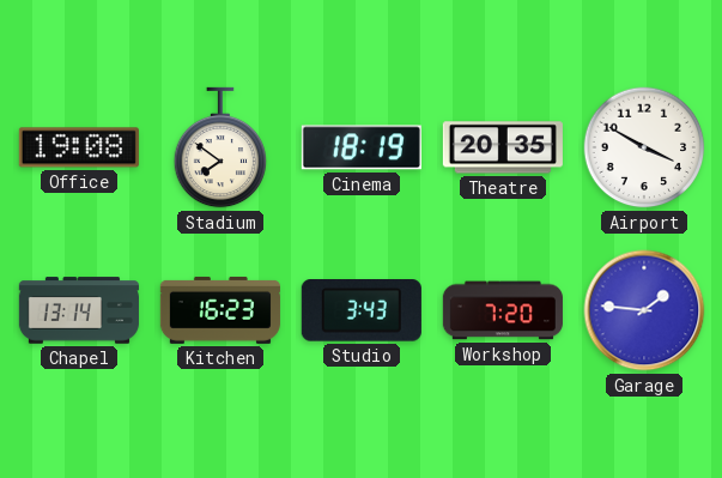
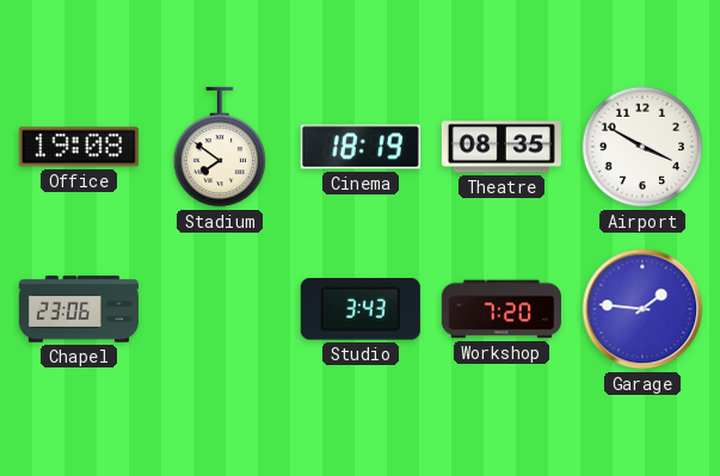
Theatre: 20:35 -> 08:35 (501, 147)
Chapel: 13:14 -> 23:06 (79, 309)
Kitchen: 16:23 -> none (220, 310)
